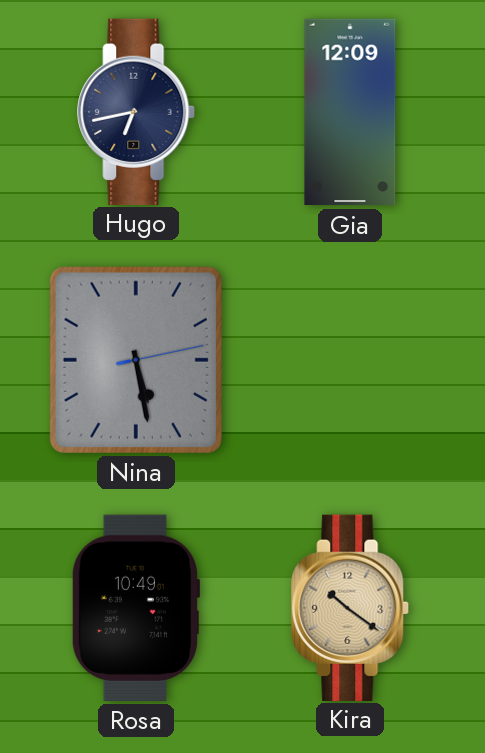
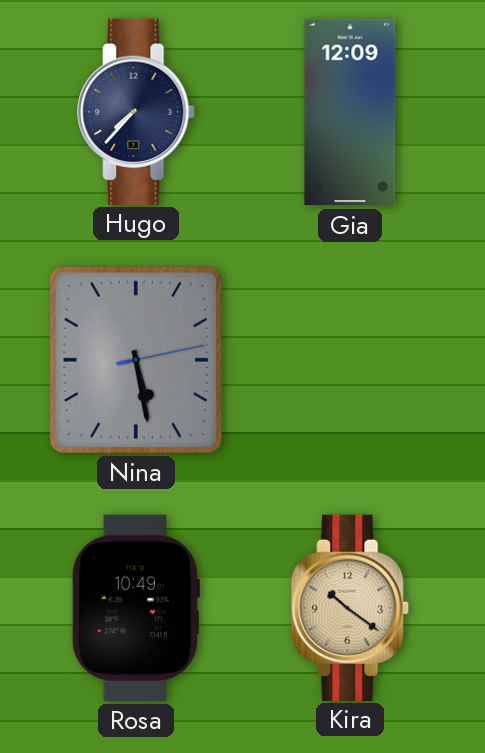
Hugo: 6:43 -> 7:37 (137, 111)
